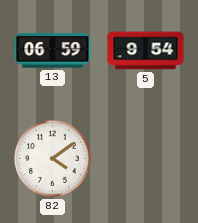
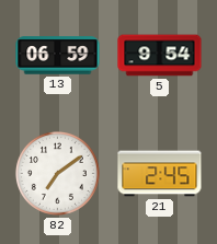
82: 4:09 -> 7:09 (57, 173)
21: none -> 2:45 (160, 174)
